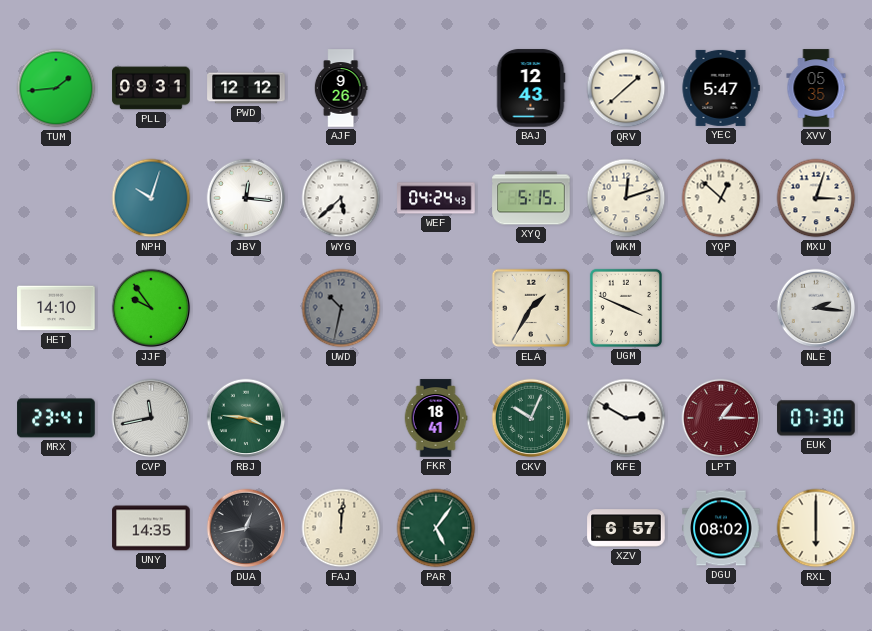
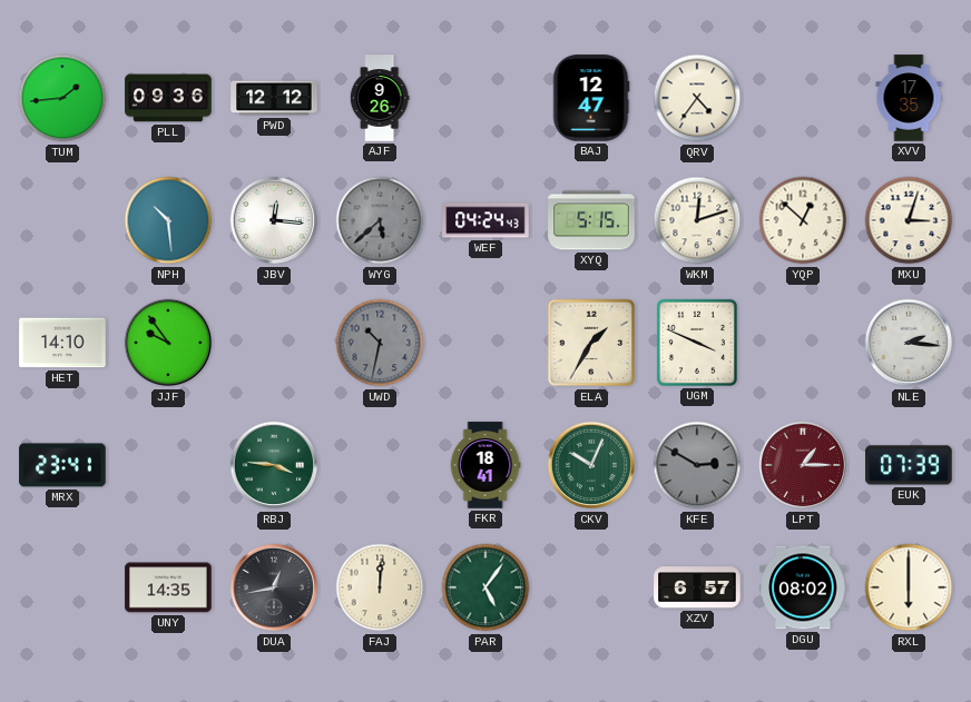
PLL: 09:31 -> 09:36 (168, 98)
BAJ: 12:43 -> 12:47 (591, 98)
QRV: 1:38 -> 4:36 (697, 98)
YEC: 5:47 -> none (721, 88)
XVV: 05:35 -> 17:35 (909, 98)
NPH: 10:03 -> 10:29 (168, 220)
WYG dial: white -> grey (380, 220)
CVP: 11:43 -> none (151, 418)
KFE dial: white -> grey (697, 465)
EUK: 07:30 -> 07:39 (909, 465)
